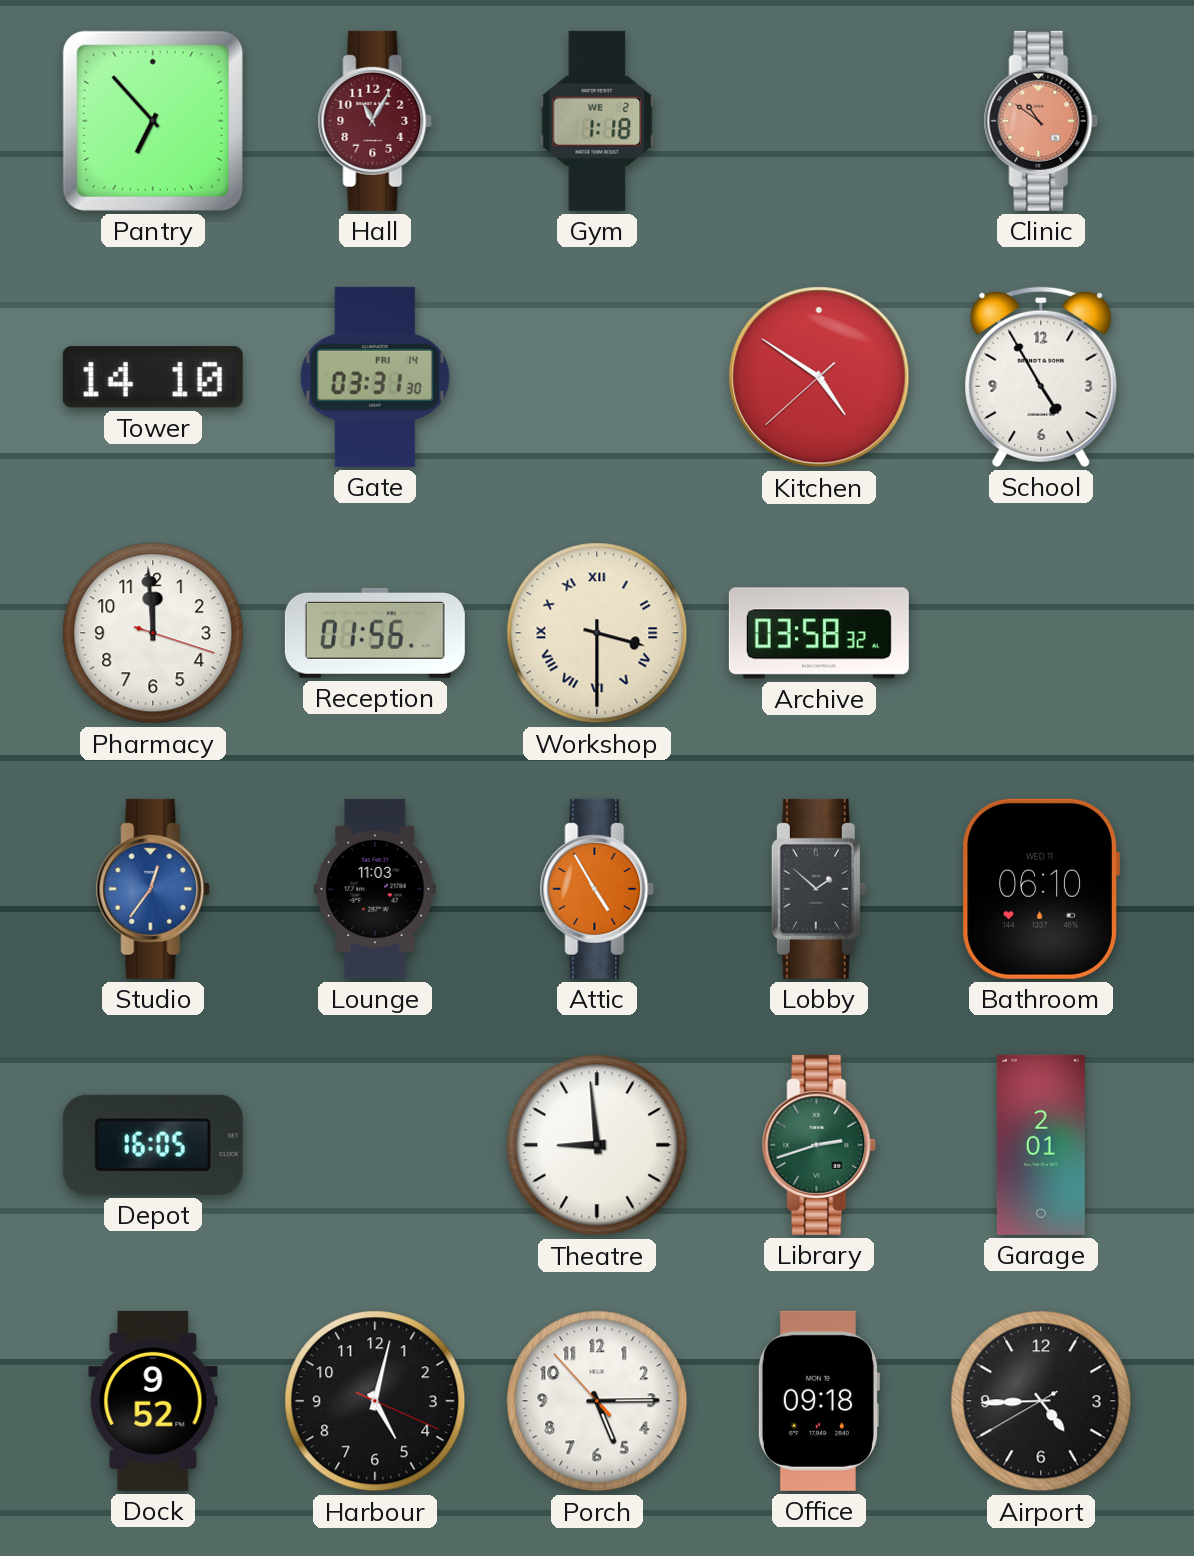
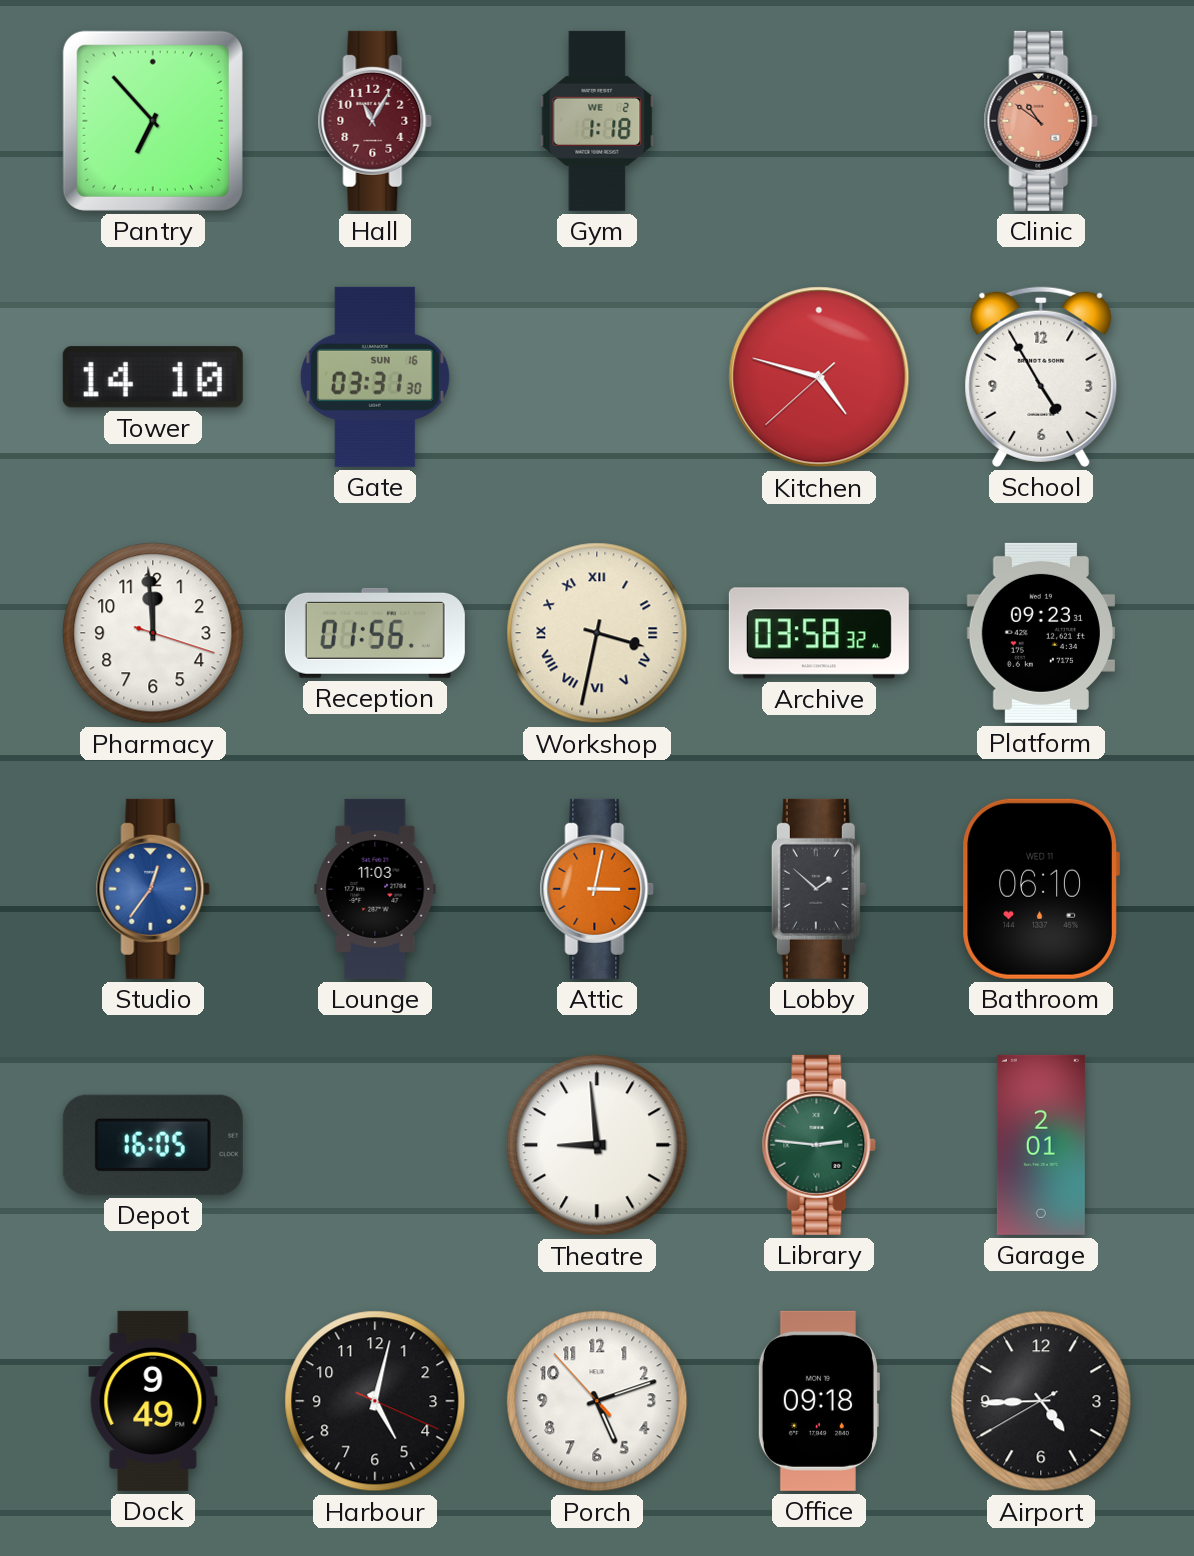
Gate date: FRI 14 -> SUN 16 (375, 377)
Kitchen: 4:50 -> 4:47 (819, 377)
Workshop: 3:30 -> 3:32 (597, 633)
Platform: none -> 09:23 (1041, 633)
Attic: 4:55 -> 3:02 (597, 889)
Library: 2:42 -> 2:46 (819, 1145)
Dock: 9:52 -> 9:49 (153, 1401)
Porch: 5:14 -> 5:11 (597, 1401)
